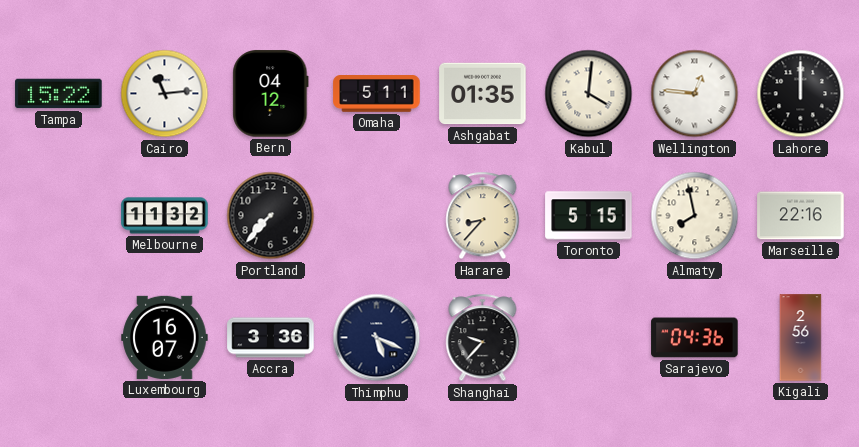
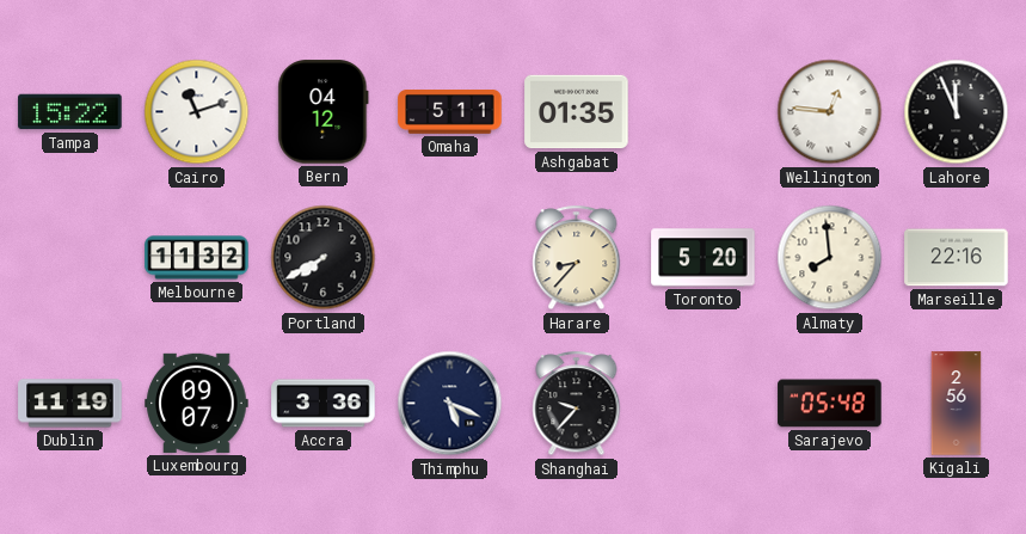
Cairo: 11:14 -> 11:12 (197, 112)
Kabul: 4:01 -> none (589, 94)
Lahore: 12:00 -> 11:56 (957, 112)
Portland: 7:37 -> 7:40 (324, 258)
Toronto: 5:15 -> 5:20 (704, 258)
Almaty: 7:58 -> 7:59 (830, 258)
Dublin: none -> 11:19 (70, 404)
Luxembourg: 16:07 -> 09:07 (197, 403)
Sarajevo: 04:36 -> 05:48 (830, 404)
